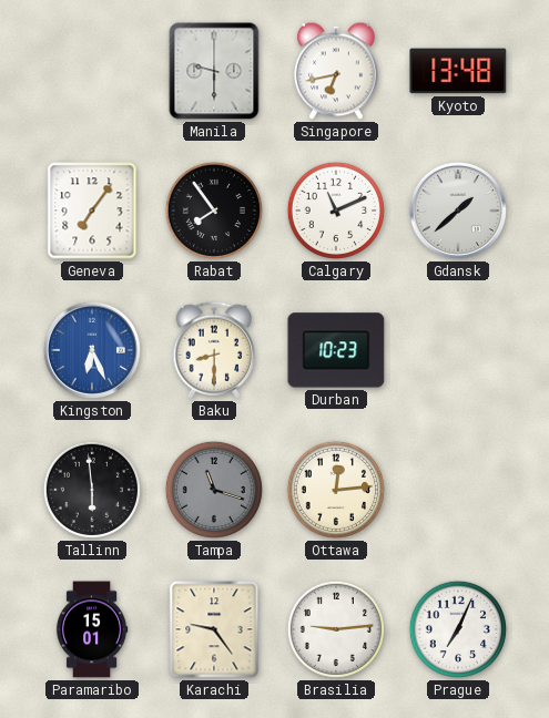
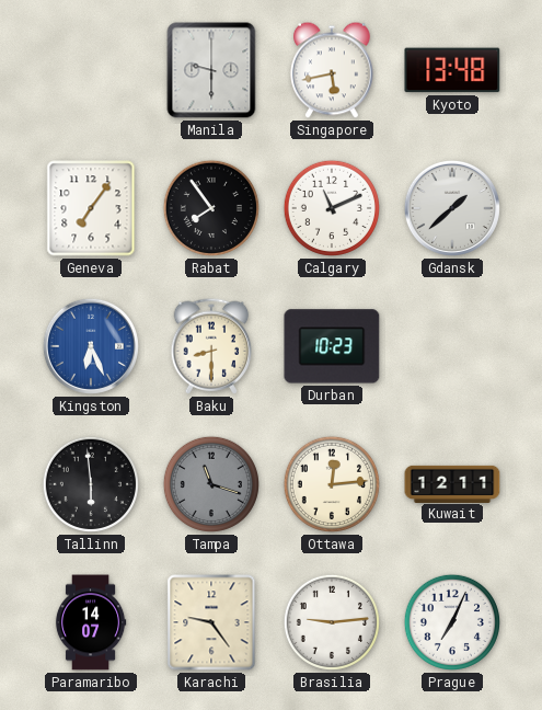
Singapore: 6:43 -> 5:43 (332, 70)
Kuwait: none -> 12:11 (452, 483)
Paramaribo: 15:01 -> 14:07 (91, 622)
